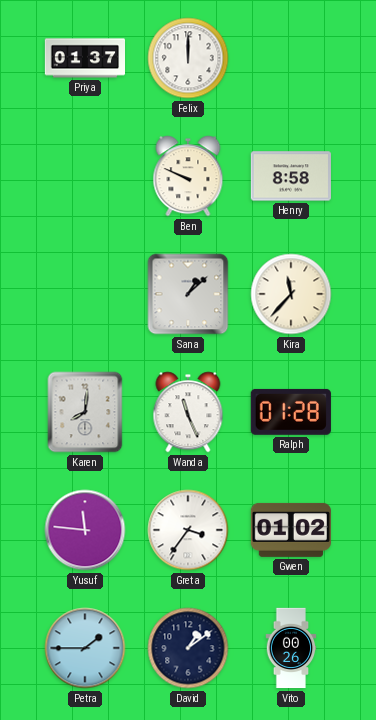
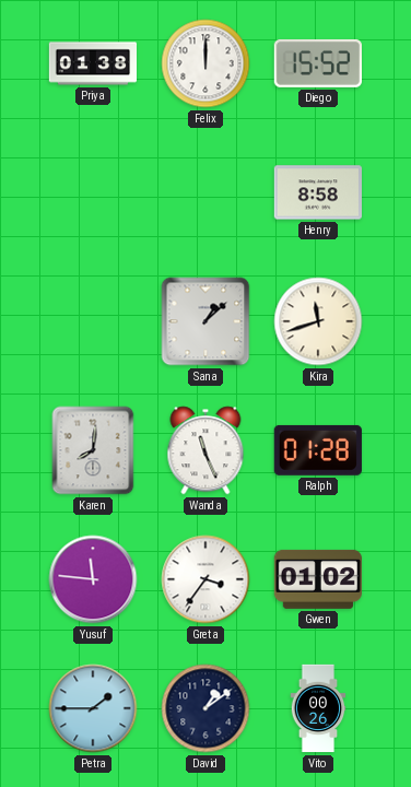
Priya: 01:37 -> 01:38 (93, 63)
Diego: none -> 15:52 (318, 63)
Ben: 9:49 -> none (188, 176)
Kira: 11:37 -> 11:42 (318, 321)
